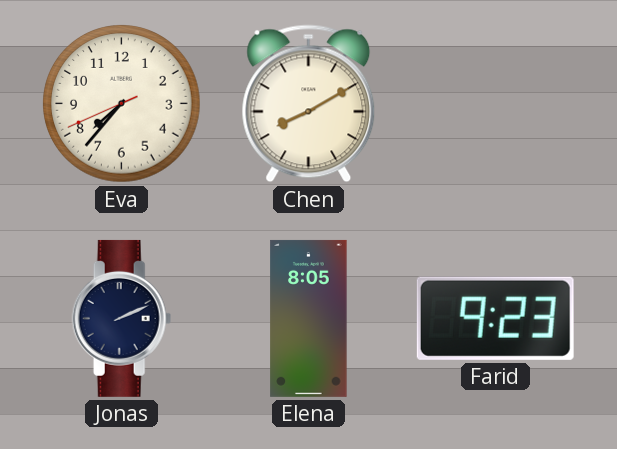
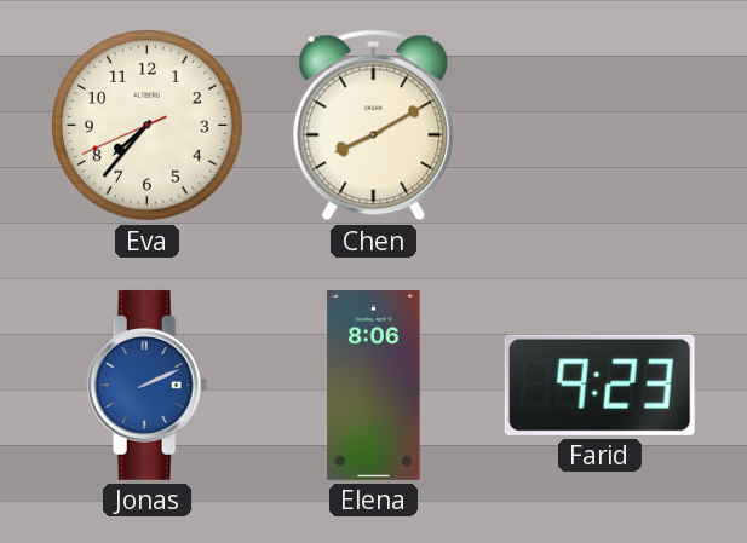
Jonas dial: navy -> blue (148, 385)
Elena: 8:05 -> 8:06 (374, 385)
